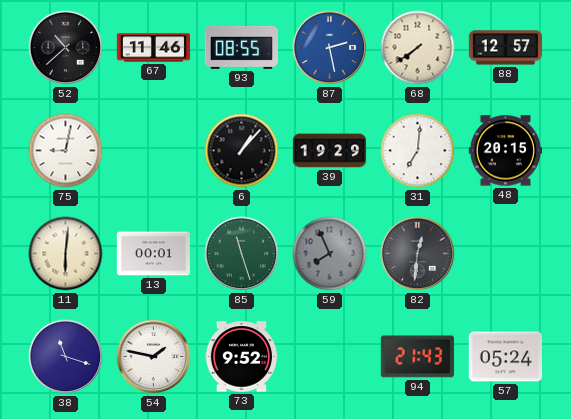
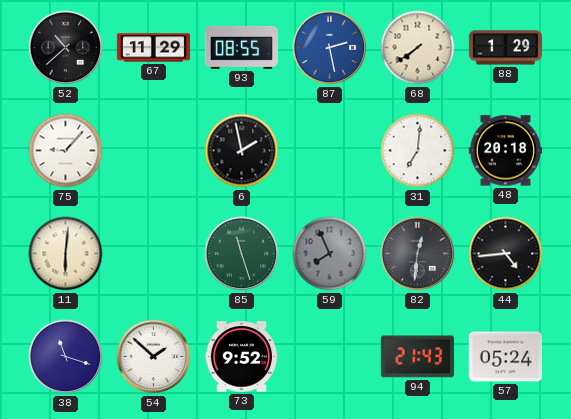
67: 11:46 -> 11:29 (154, 48)
88: 12:57 -> 1:29 (506, 48)
75: 9:02 -> 9:07 (66, 151)
6: 1:07 -> 1:58 (242, 151)
39: 19:29 -> none (330, 151)
48: 20:15 -> 20:18 (505, 151)
13: 00:01 -> none (153, 254)
44: none -> 4:44 (506, 254)
54: 1:47 -> 1:52 (154, 357)
